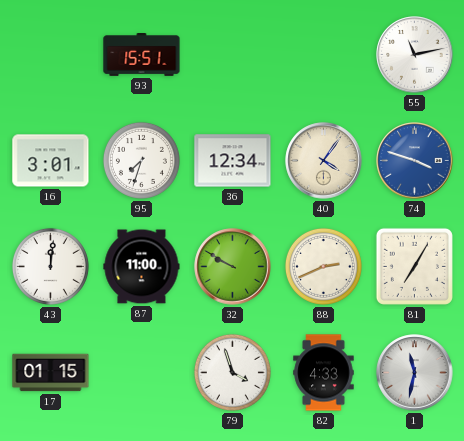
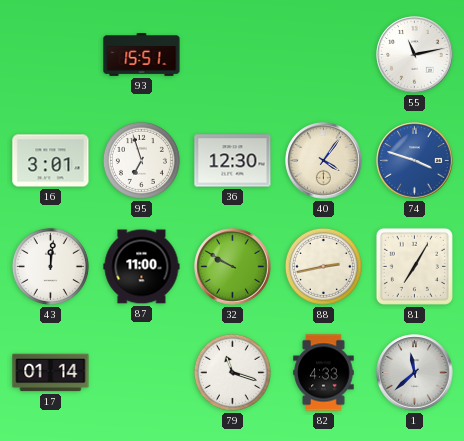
95: 7:33 -> 6:57 (141, 160)
36: 12:34 -> 12:30 (233, 161)
88: 2:41 -> 2:43 (323, 266)
17: 01:15 -> 01:14 (51, 373)
79: 3:57 -> 11:18 (232, 372)
1: 11:32 -> 11:38 (415, 373)
